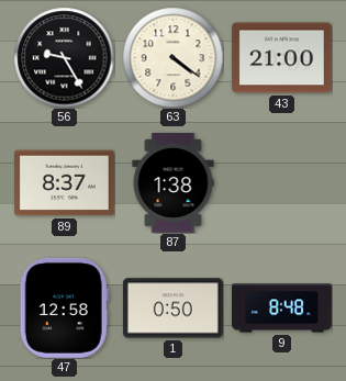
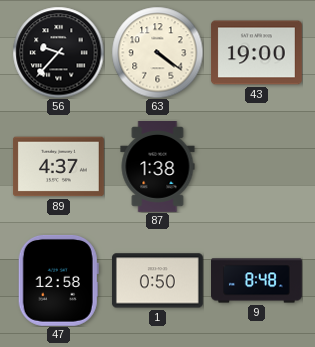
56: 9:25 -> 9:37 (58, 52)
43: 21:00 -> 19:00 (256, 53)
89: 8:37 -> 4:37 (58, 167)
